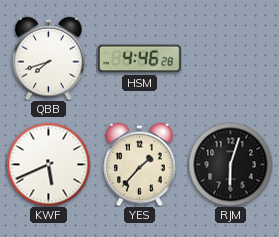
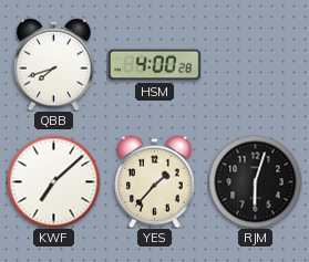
HSM: 4:46 -> 4:00 (154, 65)
KWF: 5:41 -> 7:08 (53, 181)
